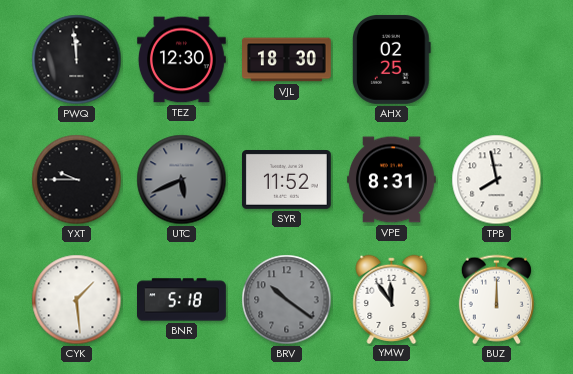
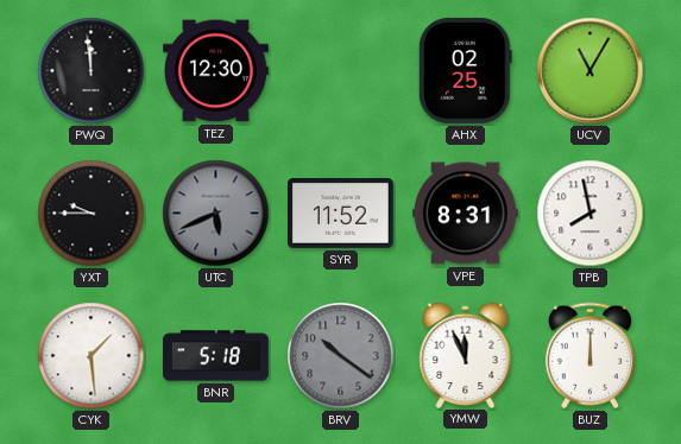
VJL: 18:30 -> none (287, 60)
UCV: none -> 11:05 (591, 71)
YMW: 11:54 -> 11:56 (466, 355)
